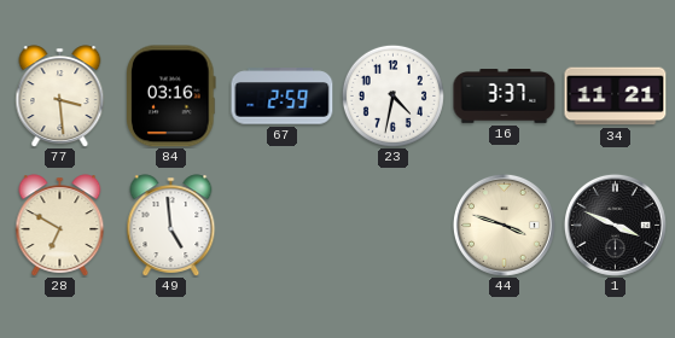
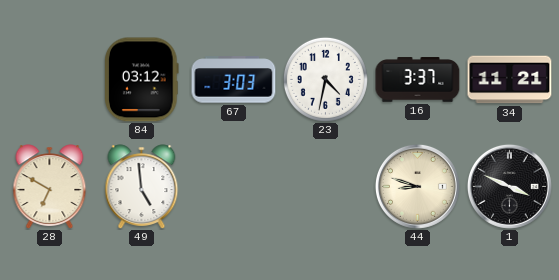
77: 3:29 -> none (60, 97)
84: 03:16 -> 03:12 (142, 80)
67: 2:59 -> 3:03 (234, 80)
44: 3:48 -> 8:48 (417, 186)
